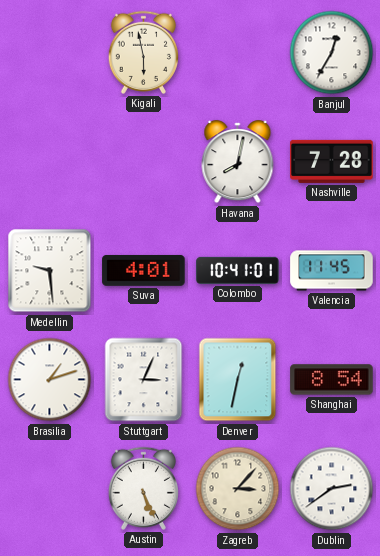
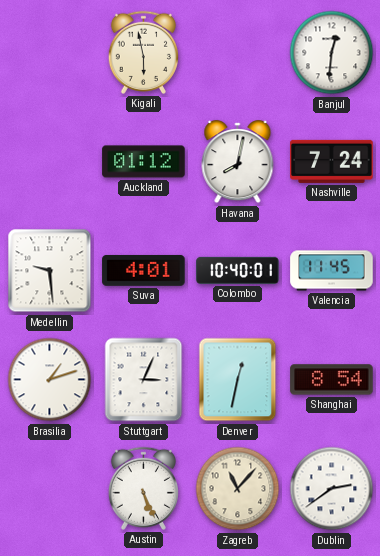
Banjul: 12:35 -> 12:31 (332, 53)
Auckland: none -> 01:12 (144, 162)
Nashville: 7:28 -> 7:24 (332, 161)
Colombo: 10:41 -> 10:40 (238, 270)
Zagreb: 3:07 -> 11:07 (238, 489)
